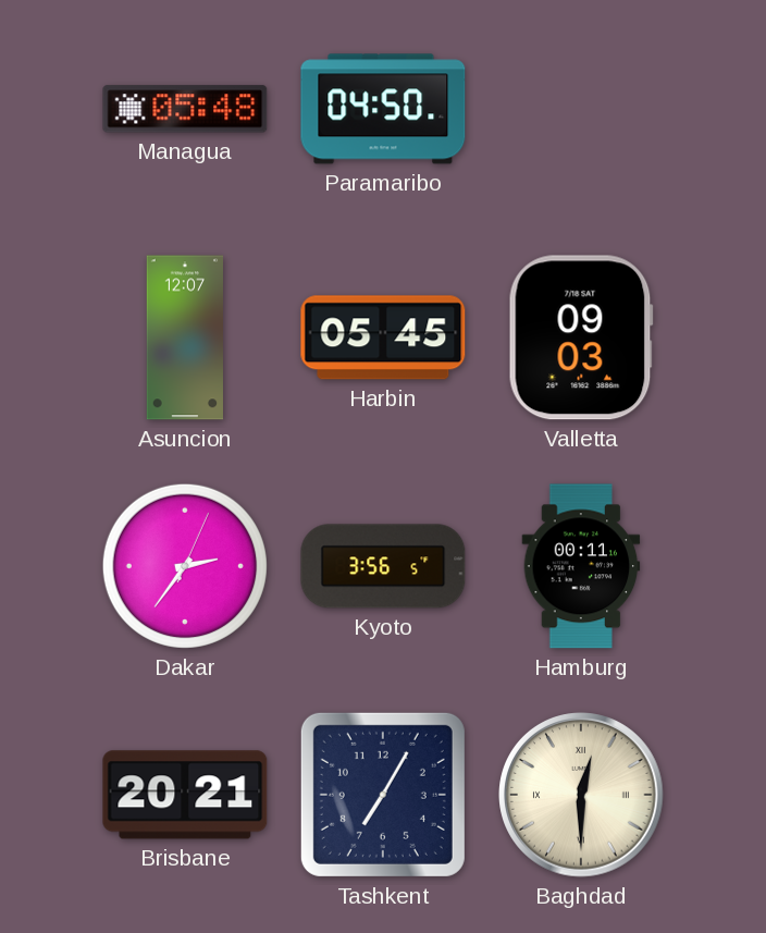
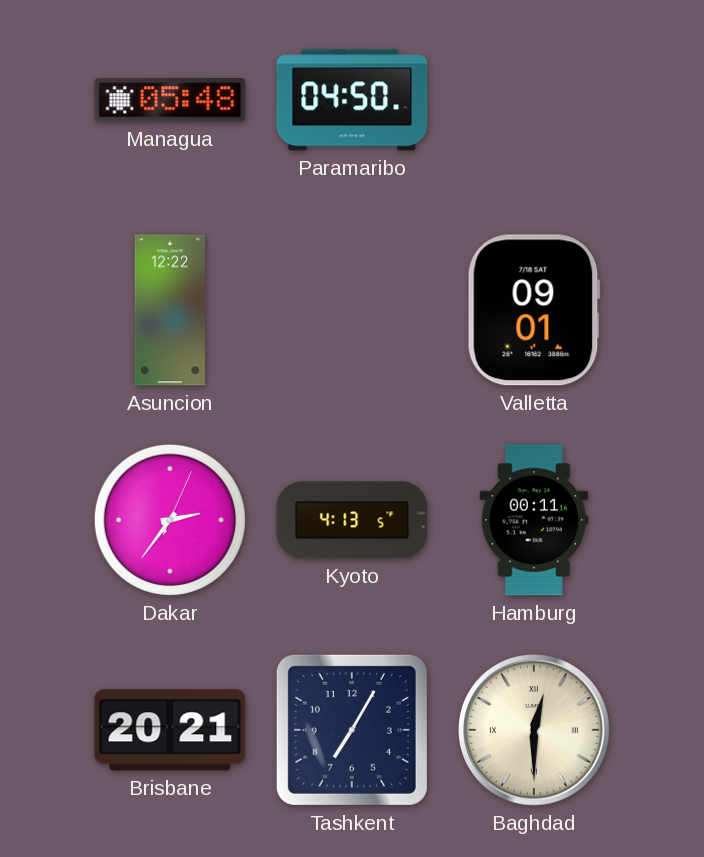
Asuncion: 12:07 -> 12:22 (170, 310)
Harbin: 05:45 -> none (383, 337)
Valletta: 09:03 -> 09:01 (534, 310)
Kyoto: 3:56 -> 4:13 (352, 520)
